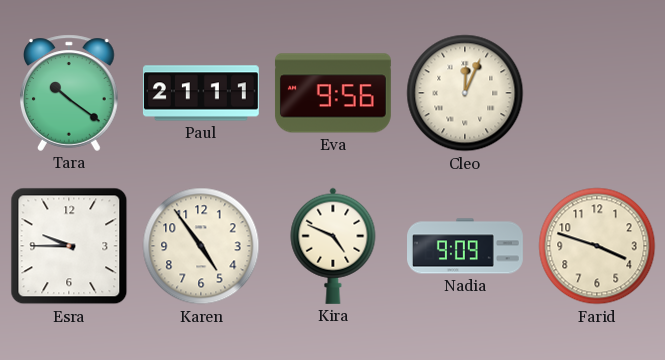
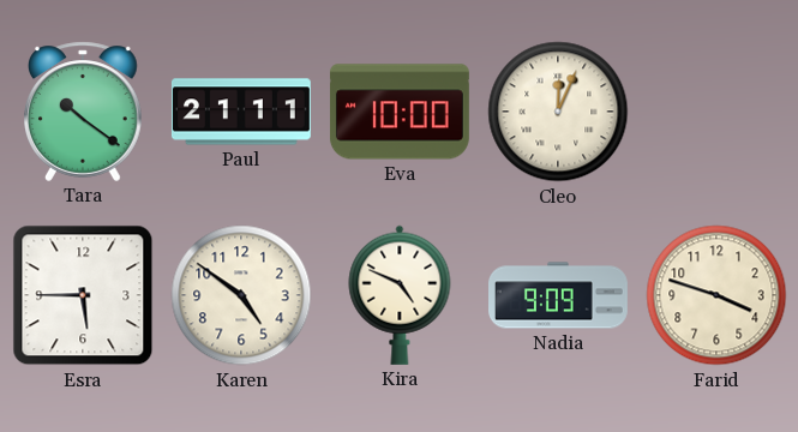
Eva: 9:56 -> 10:00 (400, 112)
Esra: 9:45 -> 5:45 (83, 295)
Karen: 4:54 -> 4:51 (241, 295)
